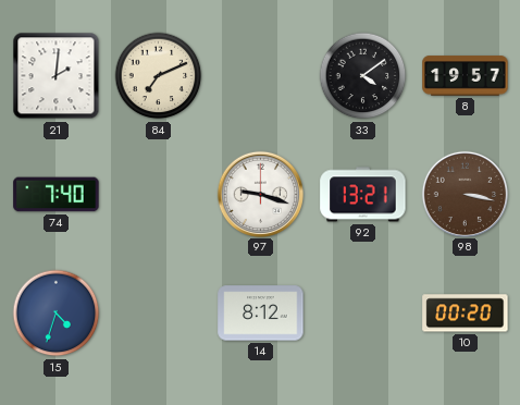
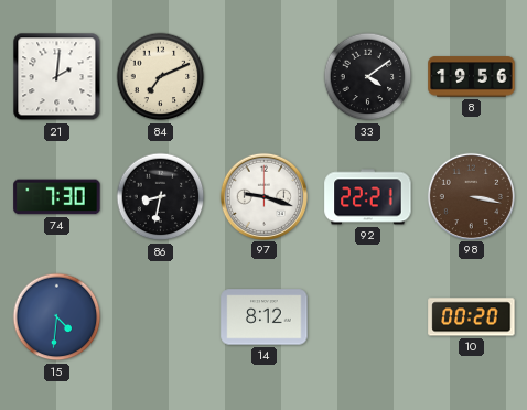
8: 19:57 -> 19:56 (472, 77)
74: 7:40 -> 7:30 (57, 197)
86: none -> 8:32 (161, 197)
92: 13:21 -> 22:21 (368, 197)
15: 4:33 -> 4:31 (57, 317)
